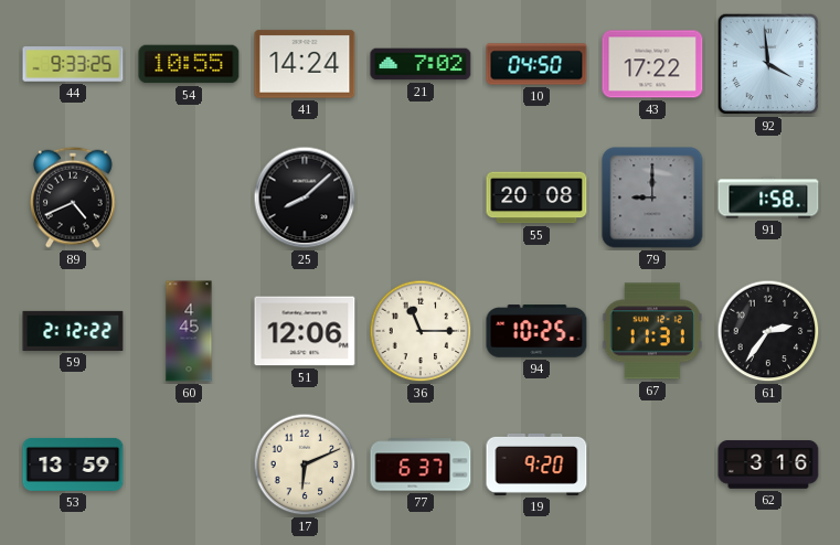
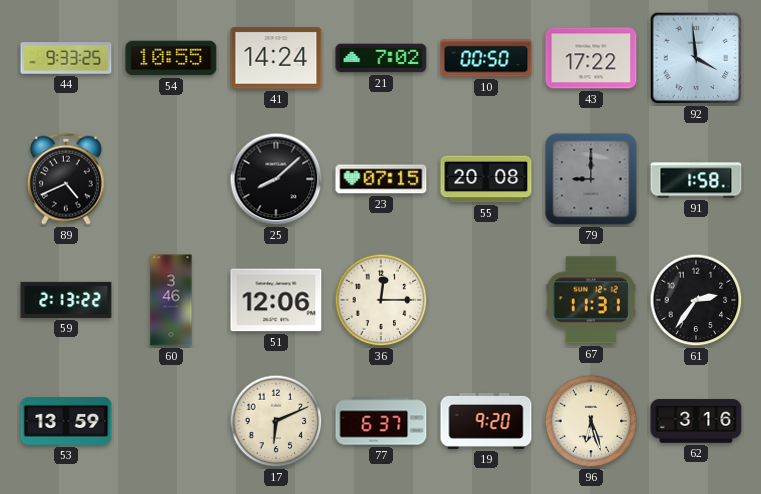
10: 04:50 -> 00:50 (486, 58)
23: none -> 07:15 (381, 179)
59: 2:12 -> 2:13 (66, 300)
60: 4:45 -> 3:46 (171, 300)
36: 11:15 -> 12:15 (381, 300)
94: 10:25 -> none (536, 331)
96: none -> 6:27 (591, 421)
